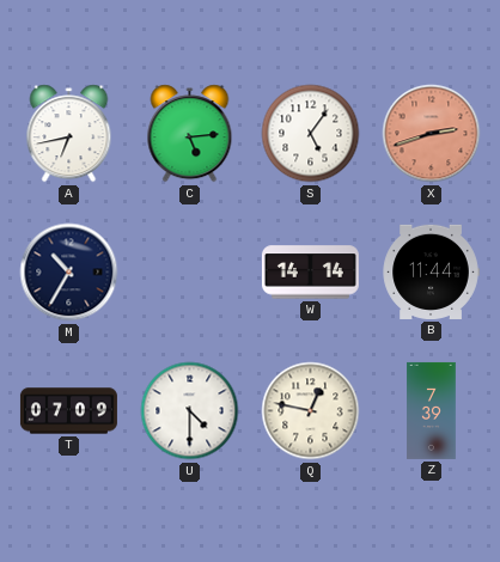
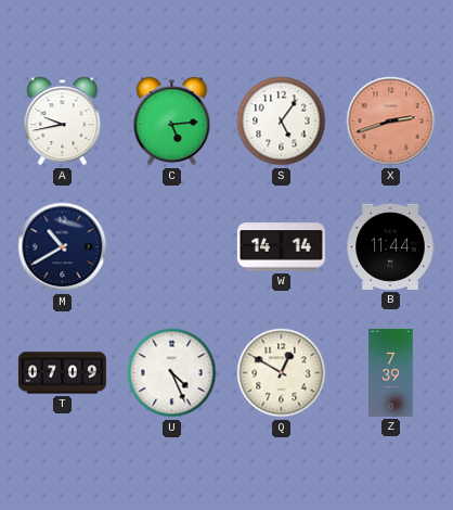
A: 6:43 -> 9:43 (63, 122)
M: 10:35 -> 10:40 (63, 247)
U: 4:30 -> 4:26 (172, 373)
Q: 12:47 -> 12:50 (282, 373)
